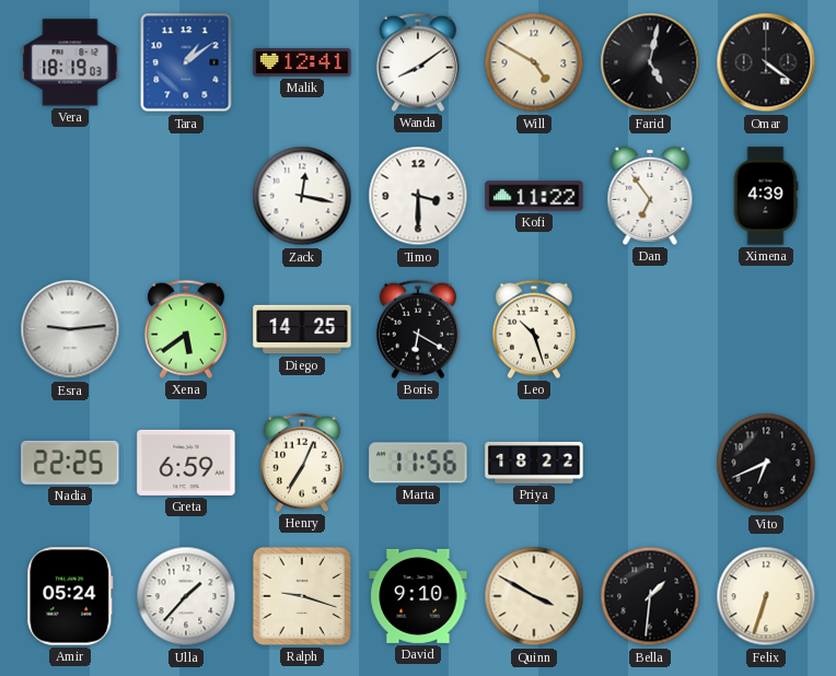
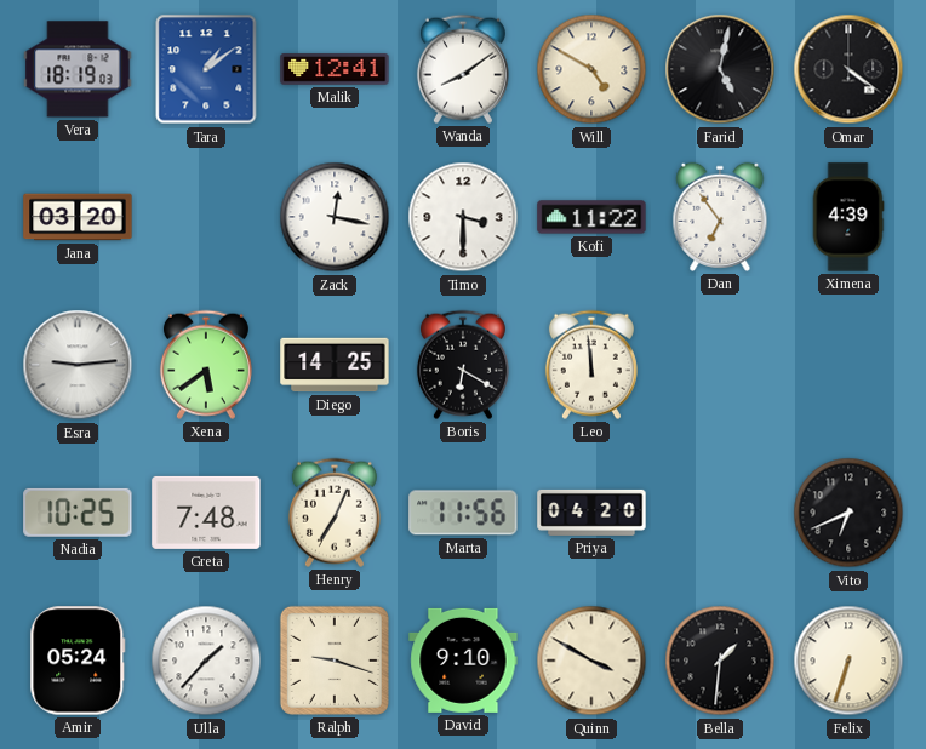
Jana: none -> 03:20 (78, 217)
Leo: 10:27 -> 11:59 (591, 365)
Nadia: 22:25 -> 10:25 (78, 513)
Greta: 6:59 -> 7:48 (206, 513)
Priya: 18:22 -> 04:20 (591, 513)
